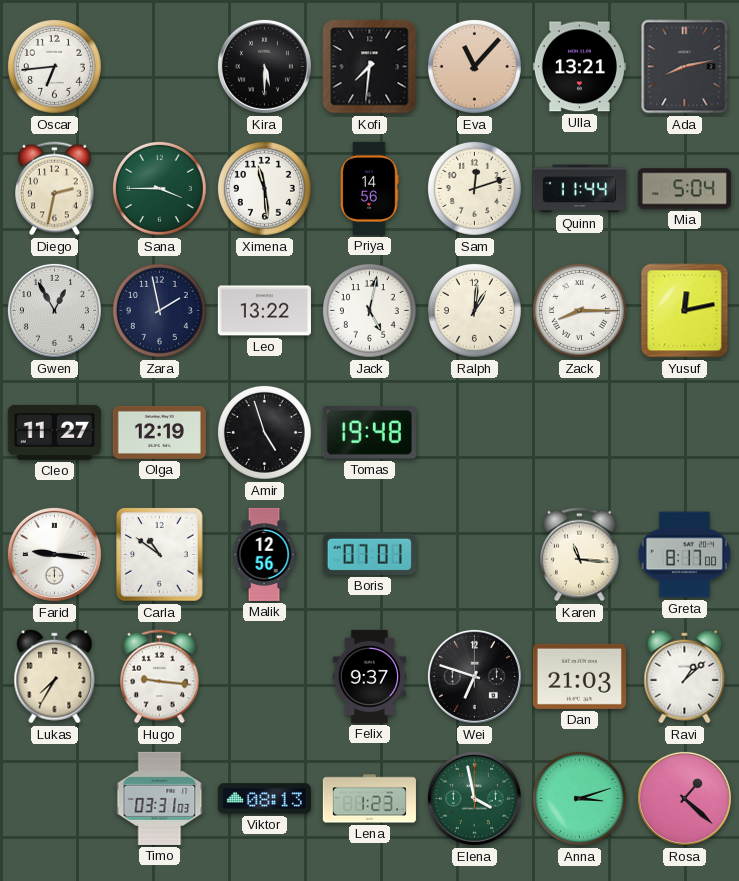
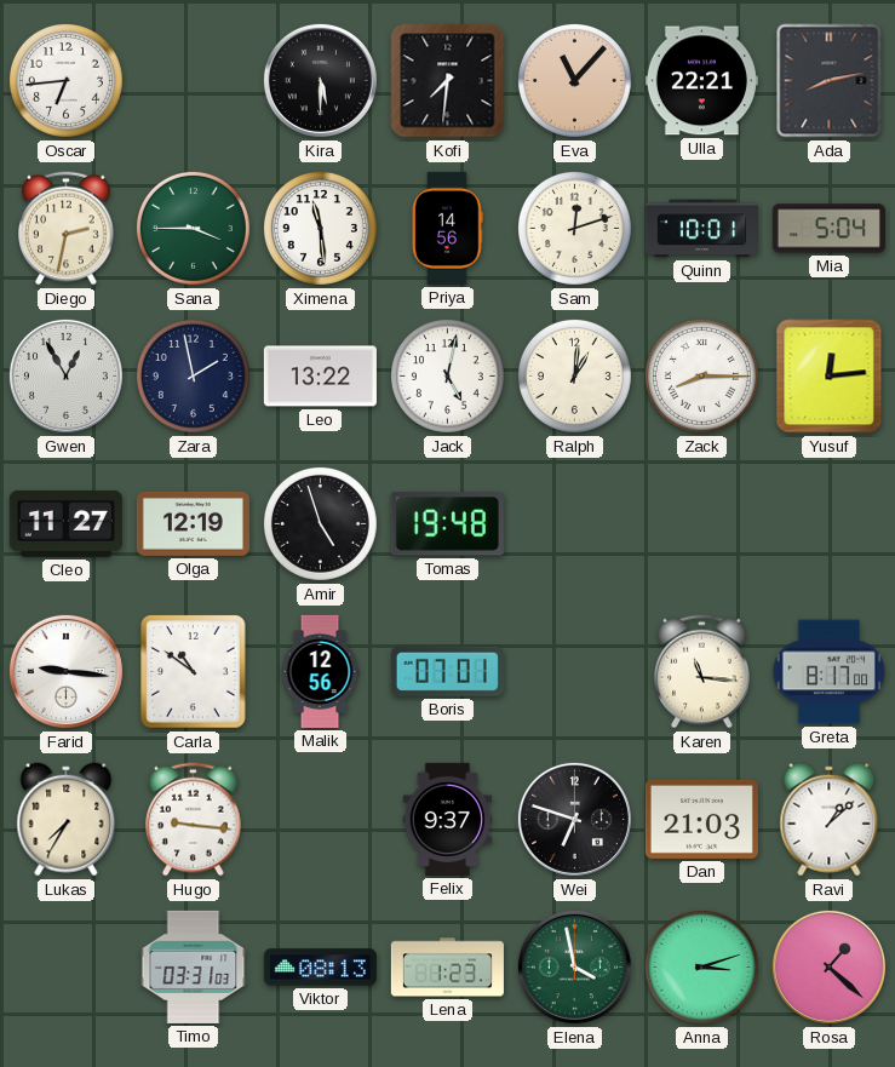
Ulla: 13:21 -> 22:21 (701, 81)
Quinn: 11:44 -> 10:01 (701, 229)
Yusuf: 12:13 -> 12:14 (830, 377)
